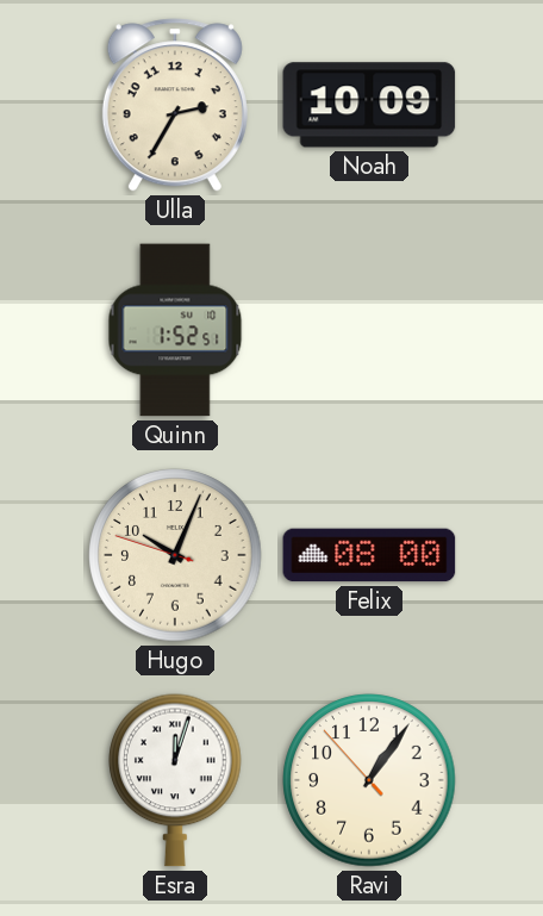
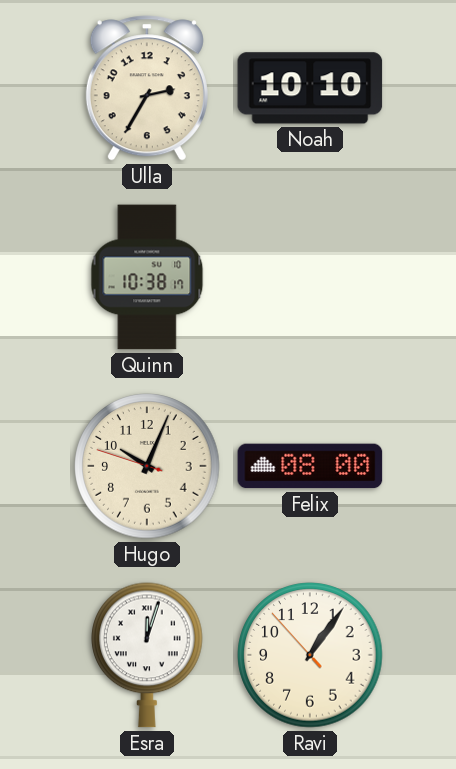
Noah: 10:09 -> 10:10 (310, 88)
Quinn: 1:52 -> 10:38 (147, 277)
